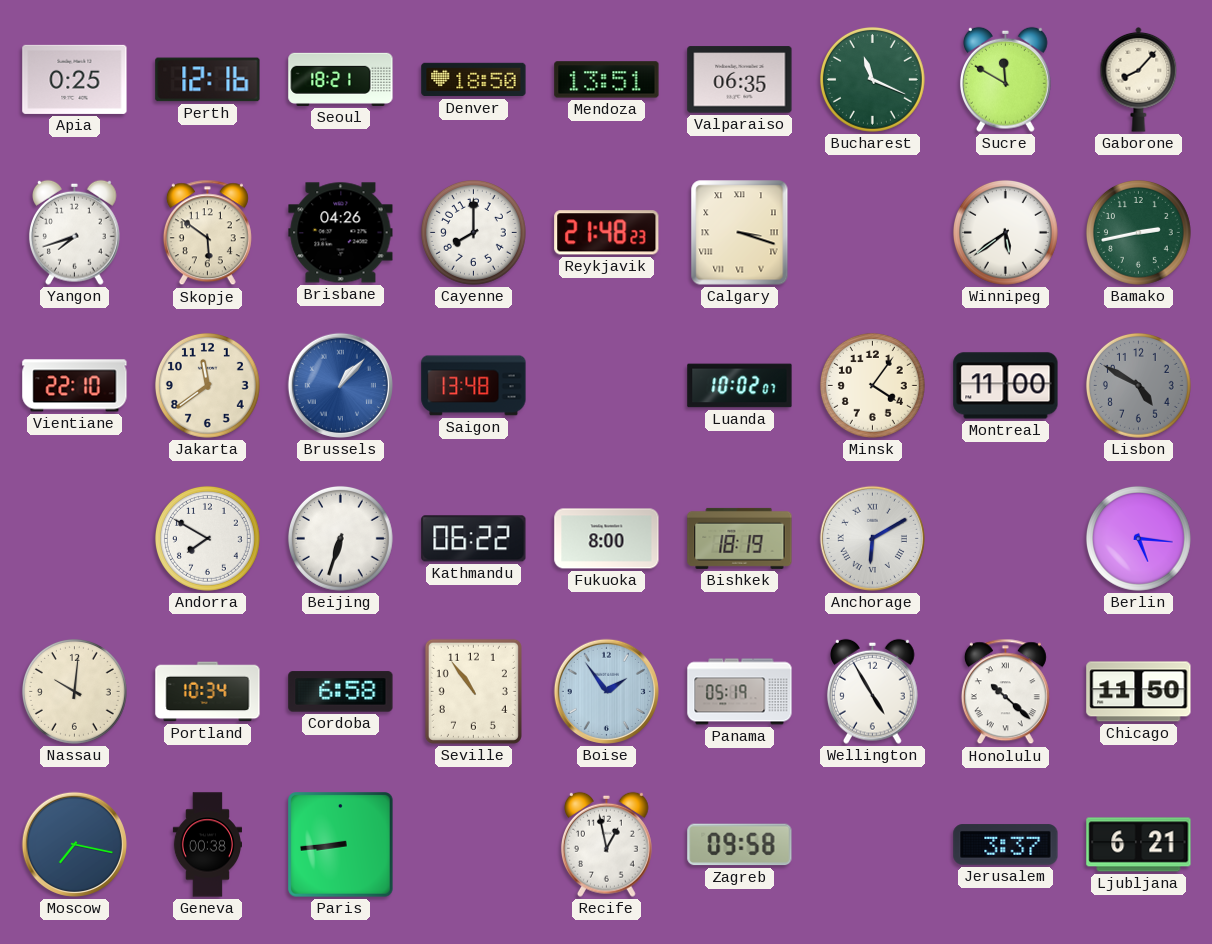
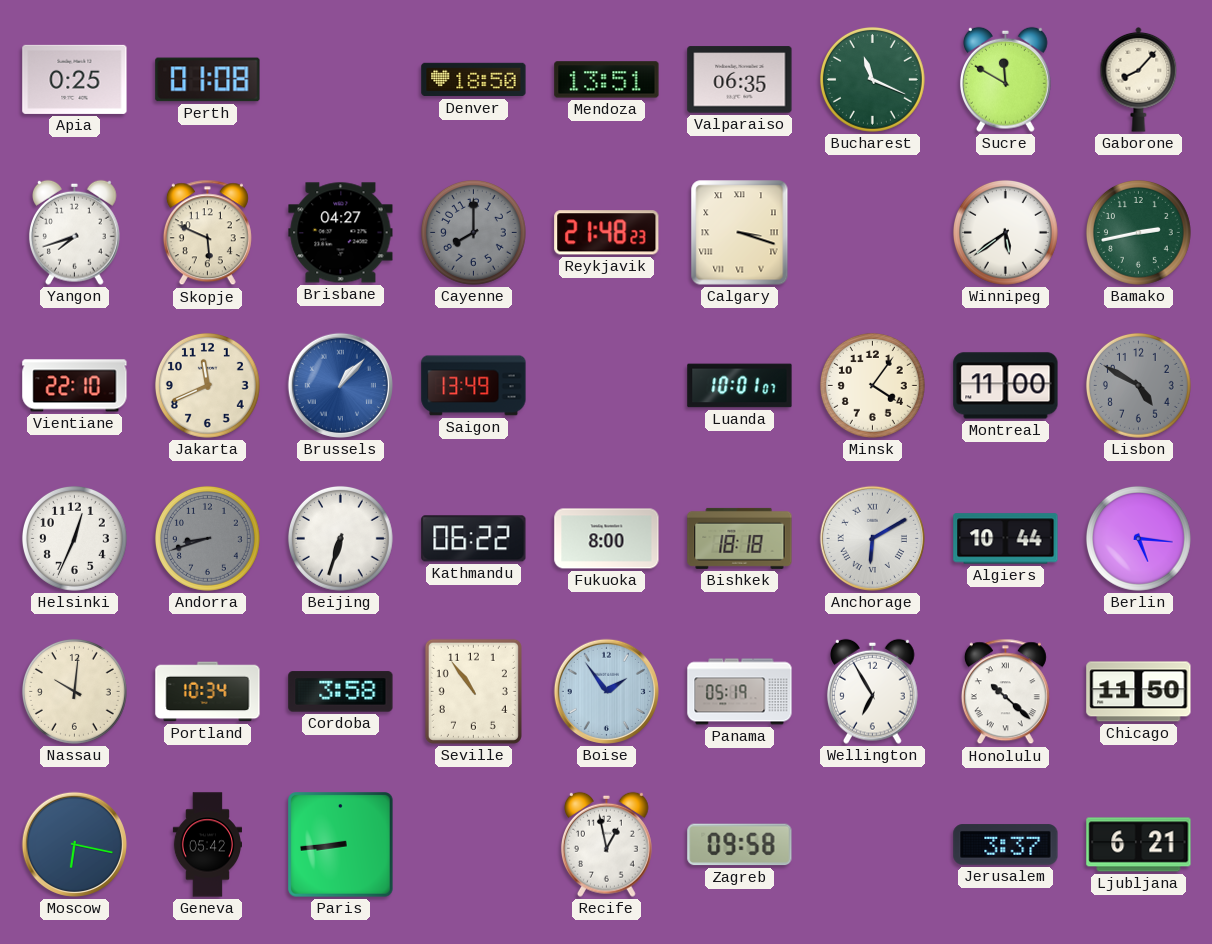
Perth: 12:16 -> 01:08 (208, 80)
Seoul: 18:21 -> none (341, 79)
Skopje: 5:51 -> 5:49 (207, 233)
Brisbane: 04:26 -> 04:27 (341, 233)
Cayenne dial: white -> grey (473, 232)
Jakarta: 11:39 -> 11:41 (207, 385)
Saigon: 13:48 -> 13:49 (474, 386)
Luanda: 10:02 -> 10:01 (740, 386)
Helsinki: none -> 12:34 (74, 538)
Andorra: 7:50 -> 8:42 (207, 538)
Andorra dial: white -> grey (207, 538)
Bishkek: 18:19 -> 18:18 (740, 538)
Algiers: none -> 10:44 (1006, 539)
Cordoba: 6:58 -> 3:58 (341, 692)
Wellington: 4:55 -> 6:55 (873, 691)
Moscow: 7:17 -> 6:17 (74, 844)
Geneva: 00:38 -> 05:42 (207, 845)
